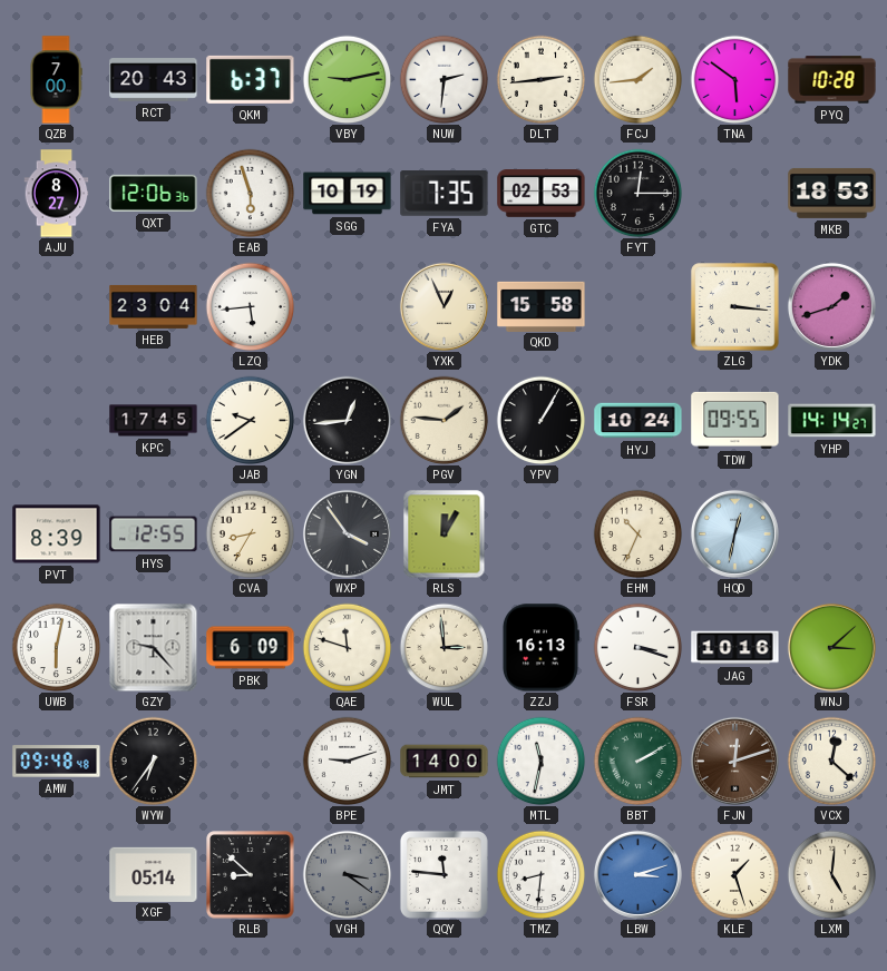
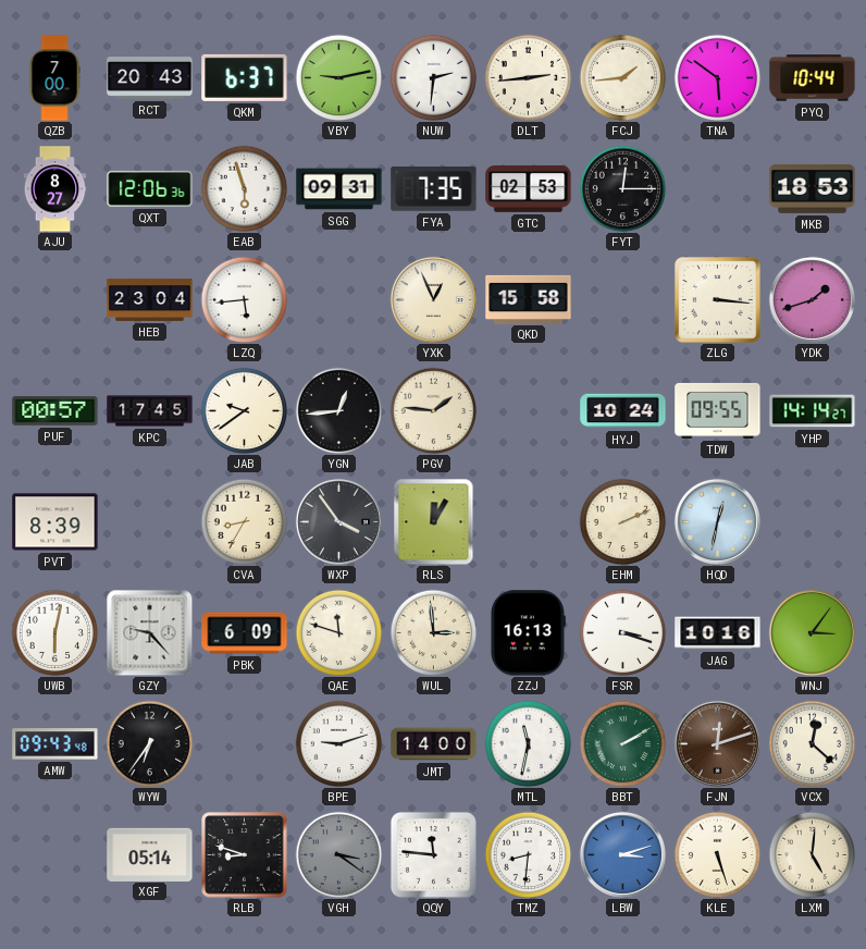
PYQ: 10:28 -> 10:44 (813, 78)
SGG: 10:19 -> 09:31 (339, 189)
PUF: none -> 00:57 (55, 410)
YPV: 1:05 -> none (540, 420)
HYS: 12:55 -> none (154, 534)
EHM: 10:34 -> 2:11 (622, 521)
WNJ: 3:08 -> 3:06 (812, 632)
AMW: 09:48 -> 09:43 (55, 744)
RLB: 8:52 -> 8:48 (245, 855)
KLE: 1:27 -> 5:27 (717, 854)
